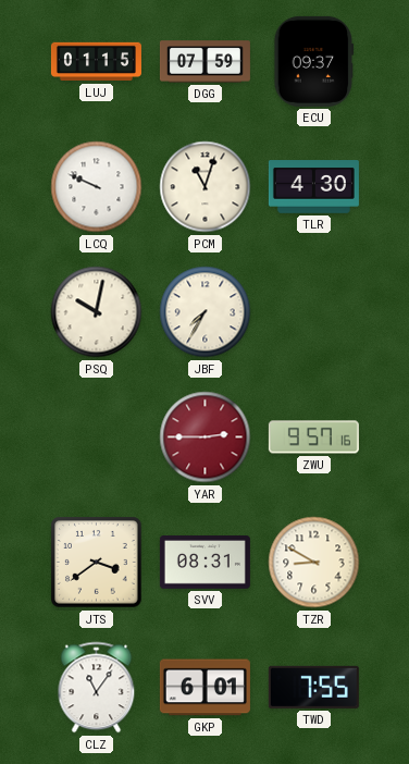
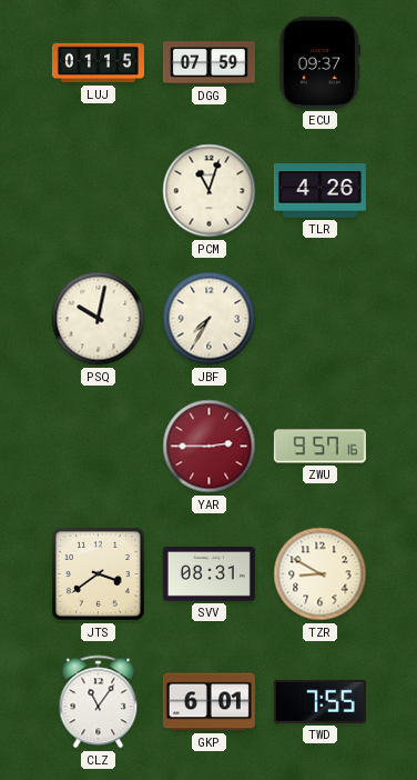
LCQ: 9:49 -> none (97, 187)
TLR: 4:30 -> 4:26 (319, 191)
